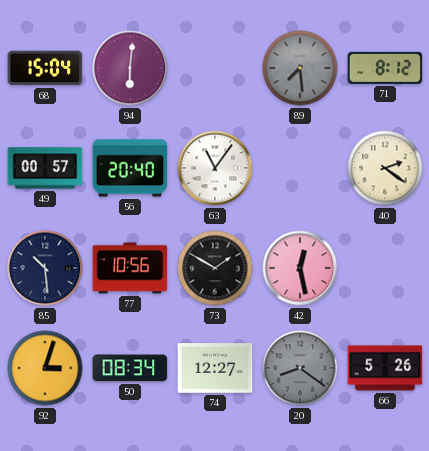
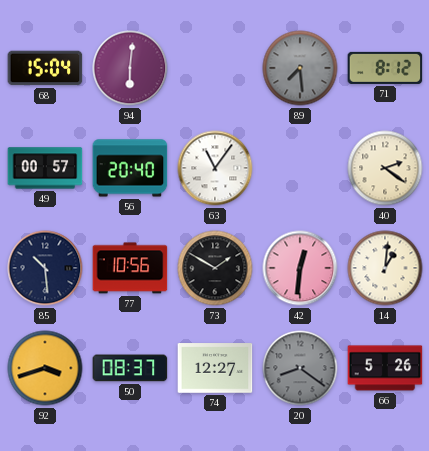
42: 12:28 -> 12:31 (300, 268)
14: none -> 1:01 (385, 268)
92: 3:03 -> 3:42 (45, 368)
50: 08:34 -> 08:37 (130, 368)
